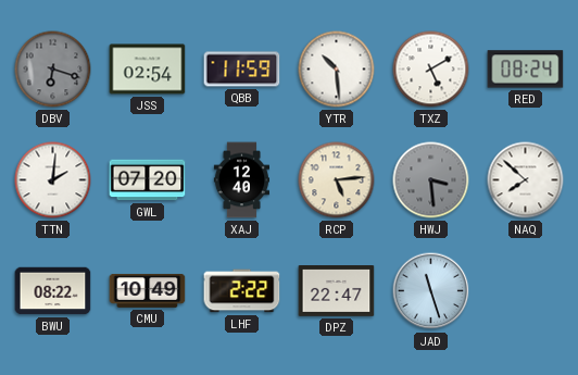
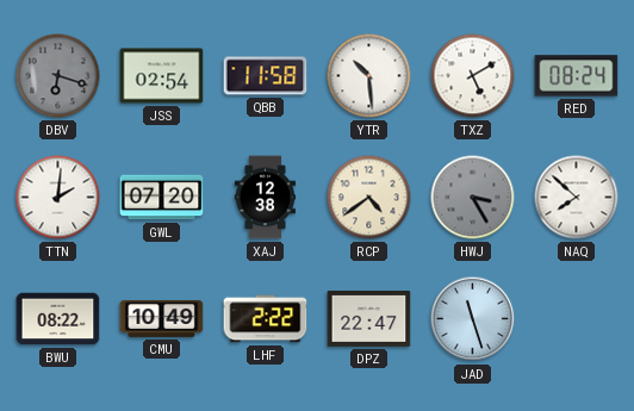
QBB: 11:59 -> 11:58 (266, 76)
XAJ: 12:40 -> 12:38 (266, 198)
RCP: 5:14 -> 4:39 (369, 198)
HWJ: 3:29 -> 3:25 (473, 198)
